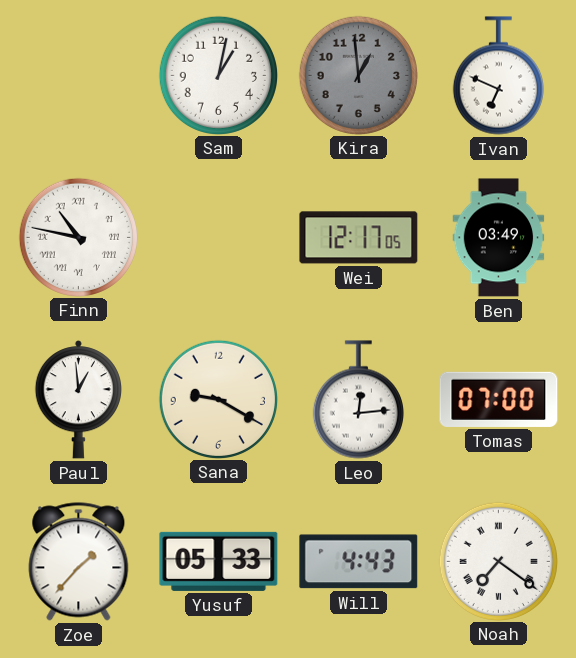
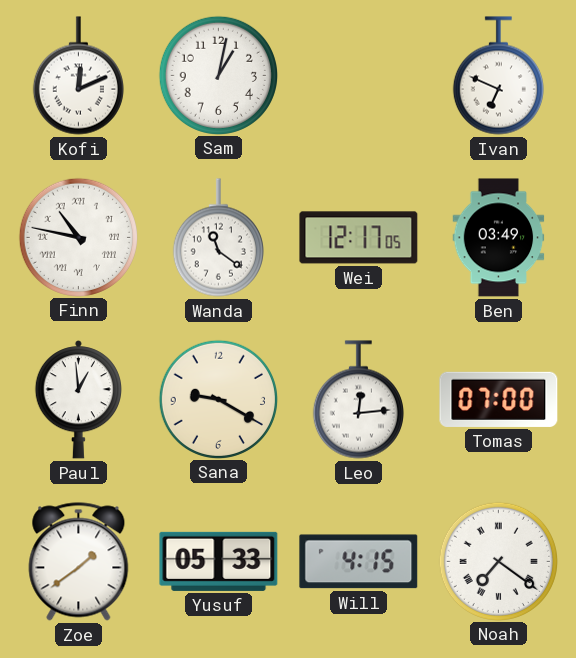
Kofi: none -> 12:11 (78, 76)
Kira: 12:59 -> none (358, 75)
Wanda: none -> 11:21 (218, 238)
Zoe: 1:37 -> 1:39 (79, 562)
Will: 4:43 -> 4:15 (359, 562)
